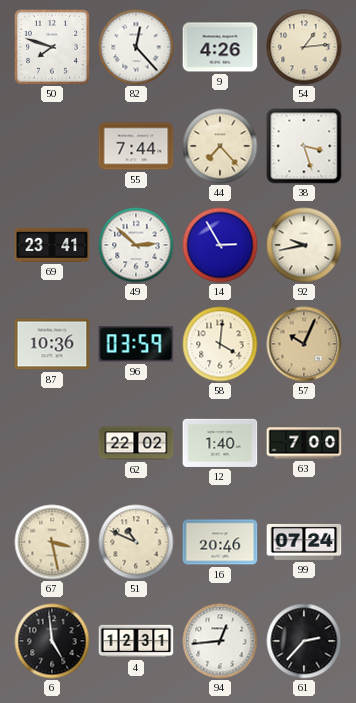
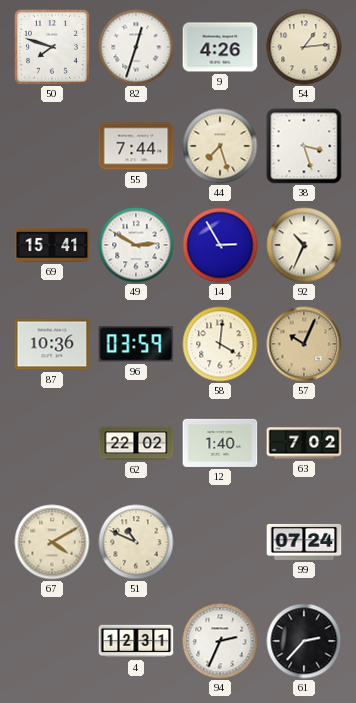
82: 12:23 -> 12:33 (136, 47)
44: 7:23 -> 7:27 (220, 146)
69: 23:41 -> 15:41 (52, 245)
49: 2:52 -> 2:50 (136, 245)
92: 9:43 -> 10:34 (304, 245)
63: 7:00 -> 7:02 (304, 443)
67: 3:28 -> 4:10 (52, 542)
16: 20:46 -> none (220, 542)
6: 4:59 -> none (52, 641)
94: 12:44 -> 2:34 (220, 641)
